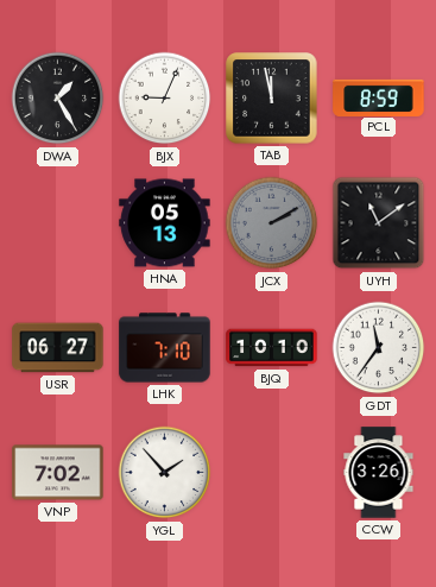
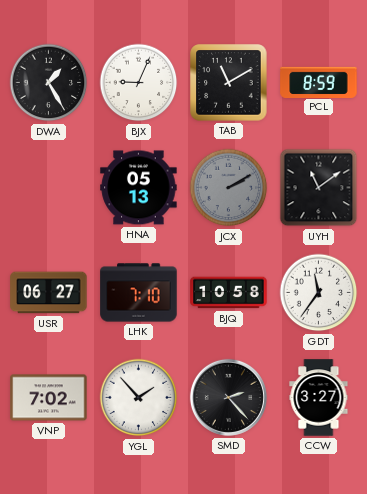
TAB: 11:58 -> 11:10 (229, 83)
BJQ: 10:10 -> 10:58 (229, 293)
SMD: none -> 2:23 (228, 397)
CCW: 3:26 -> 3:27 (319, 398)
